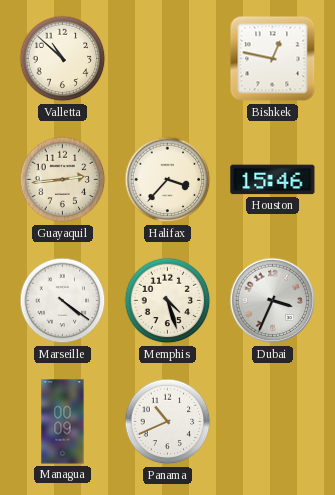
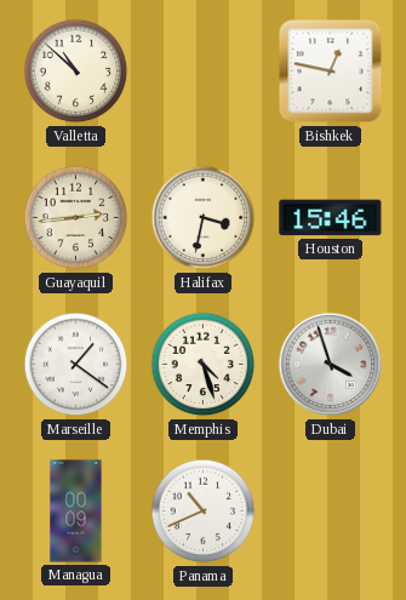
Halifax: 3:37 -> 3:32 (204, 218)
Marseille: 4:21 -> 1:21 (76, 365)
Dubai: 3:34 -> 3:57 (331, 365)
